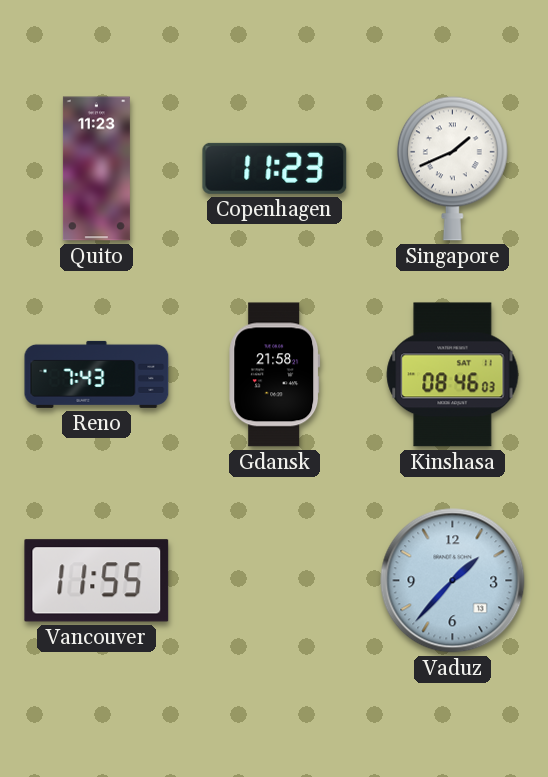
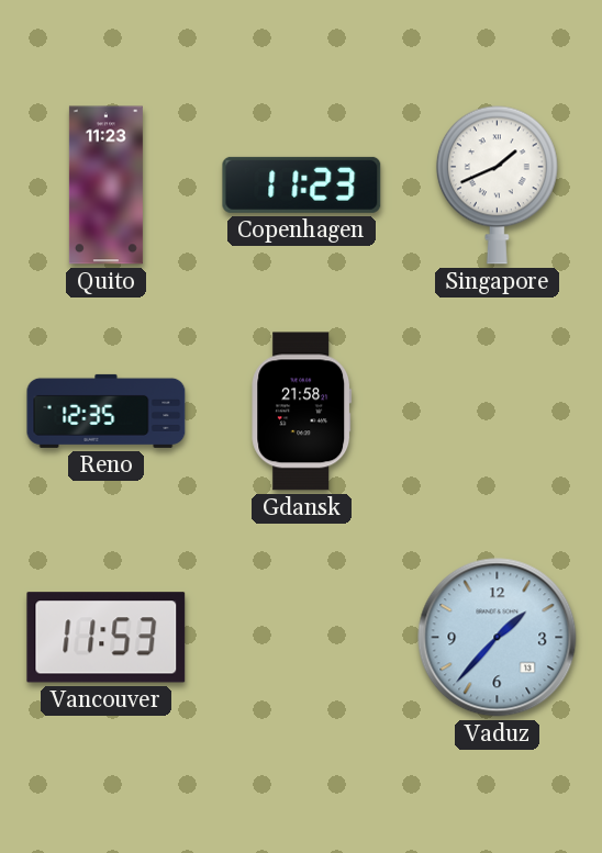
Reno: 7:43 -> 12:35 (107, 411)
Kinshasa: 08:46 -> none (453, 375)
Vancouver: 11:55 -> 11:53 (107, 638)
